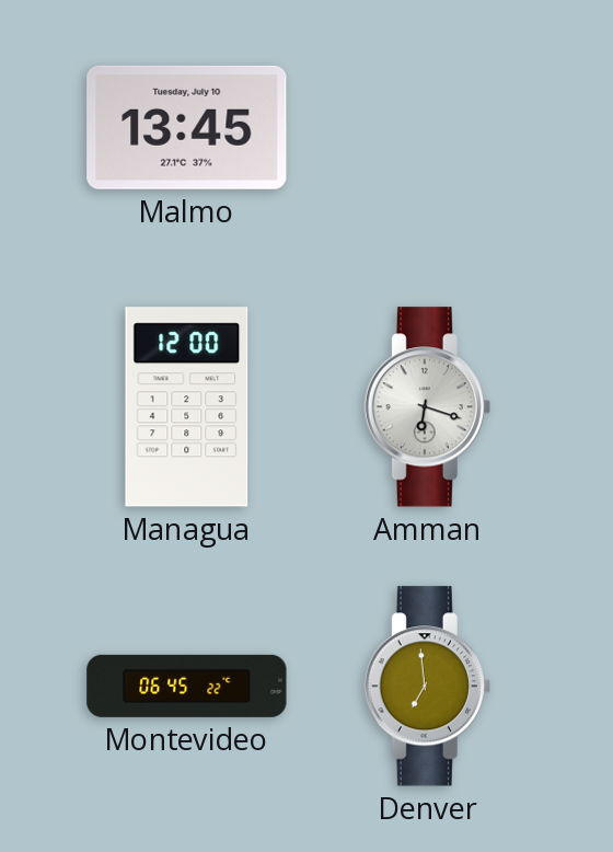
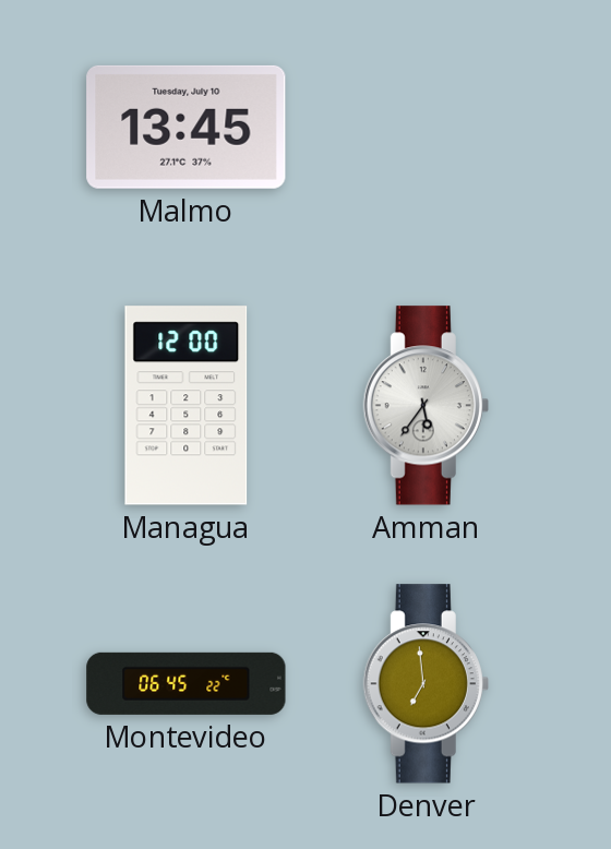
Amman: 6:18 -> 5:36 (426, 406)
